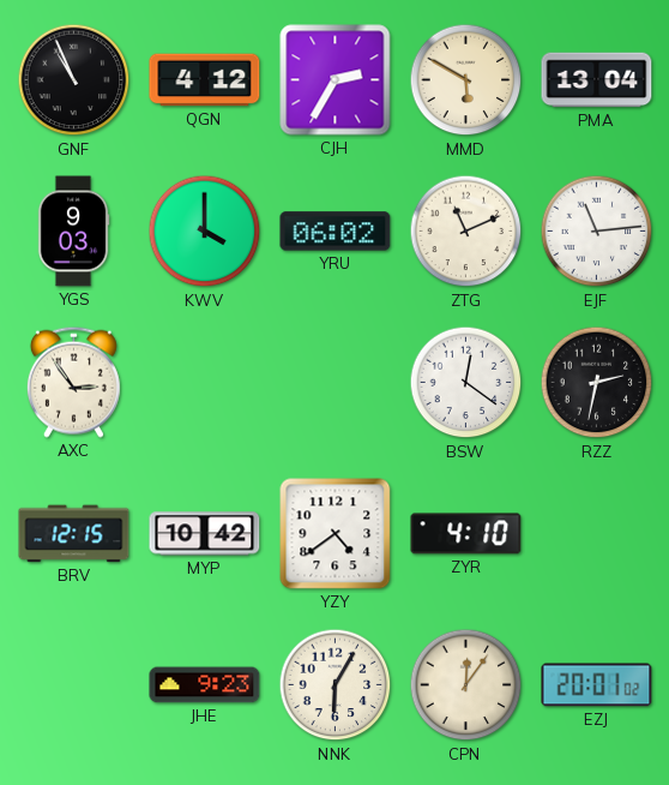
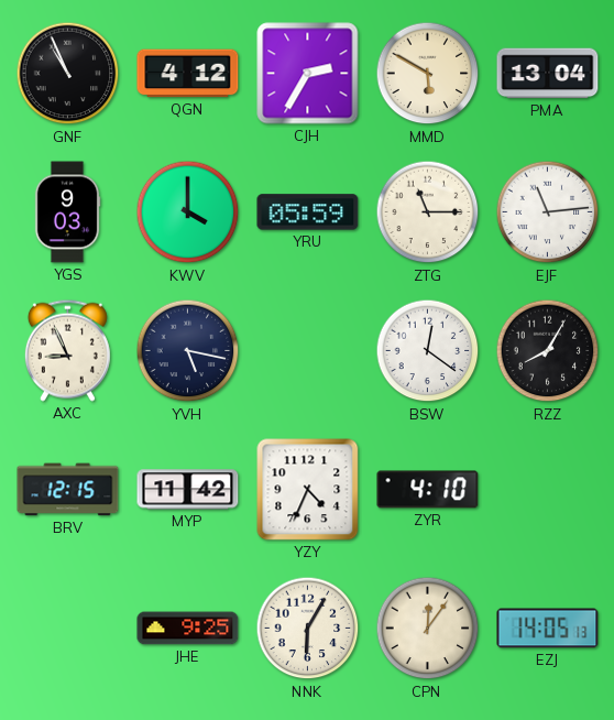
YRU: 06:02 -> 05:59 (308, 212)
ZTG: 11:11 -> 11:15 (428, 212)
AXC: 2:54 -> 8:56 (67, 350)
YVH: none -> 5:17 (188, 351)
RZZ: 2:32 -> 8:05 (548, 351)
MYP: 10:42 -> 11:42 (188, 490)
YZY: 4:39 -> 4:34 (308, 490)
JHE: 9:23 -> 9:25 (188, 629)
EZJ: 20:01 -> 14:05 (548, 629)
